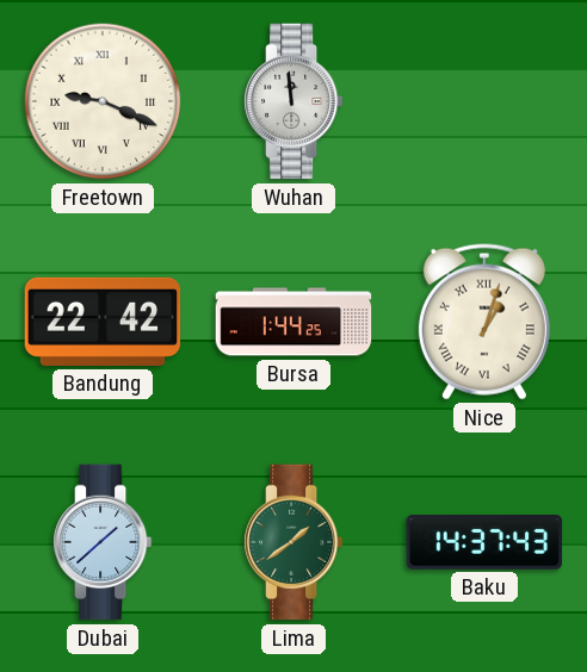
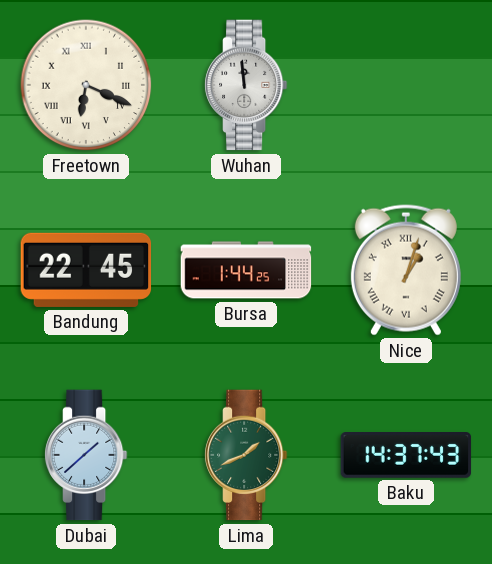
Freetown: 9:19 -> 6:19 (86, 85)
Bandung: 22:42 -> 22:45 (86, 270)
Lima: 1:39 -> 1:41 (246, 455)
